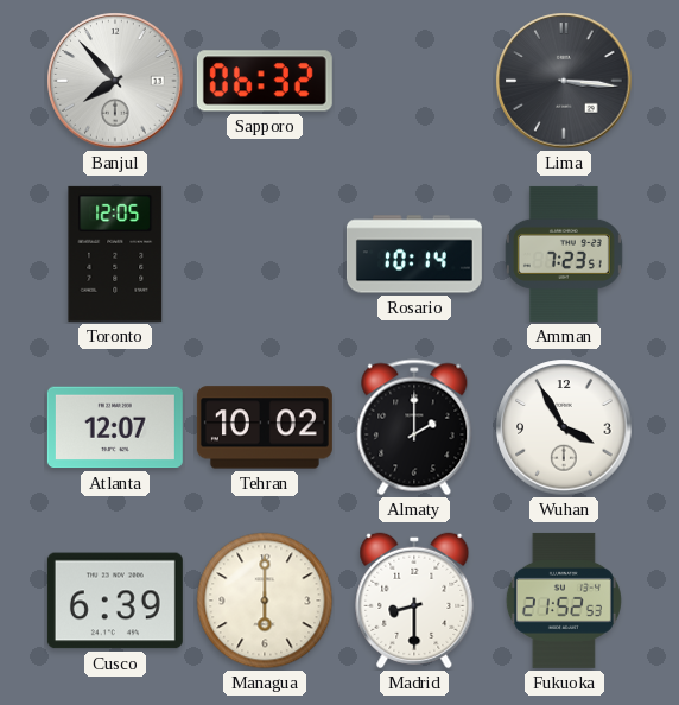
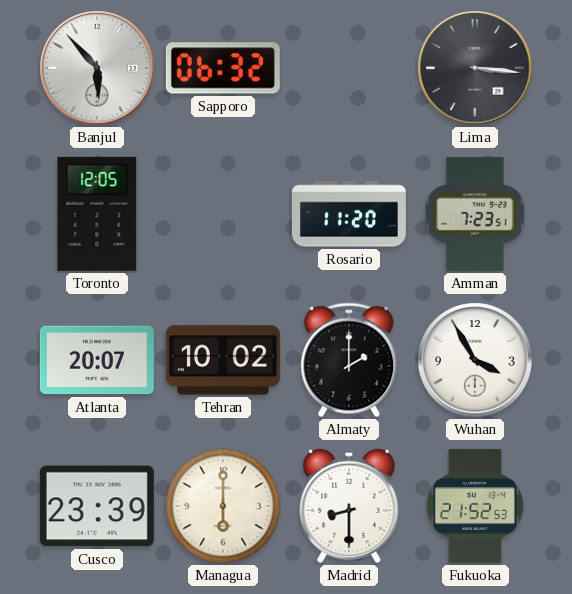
Banjul: 7:53 -> 5:53 (97, 68)
Rosario: 10:14 -> 11:20 (349, 214)
Atlanta: 12:07 -> 20:07 (97, 360)
Cusco: 6:39 -> 23:39 (97, 506)
